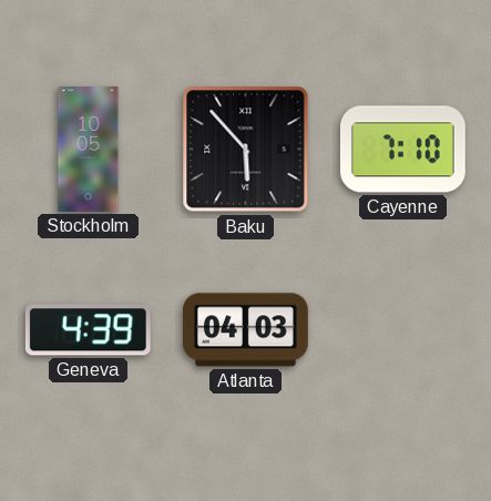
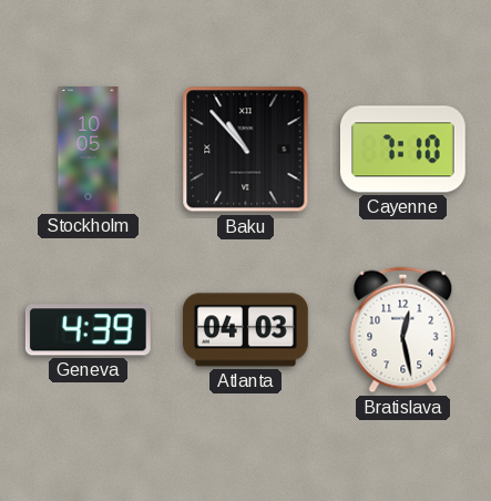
Baku: 5:53 -> 10:53 (246, 150)
Bratislava: none -> 12:28 (403, 330)
